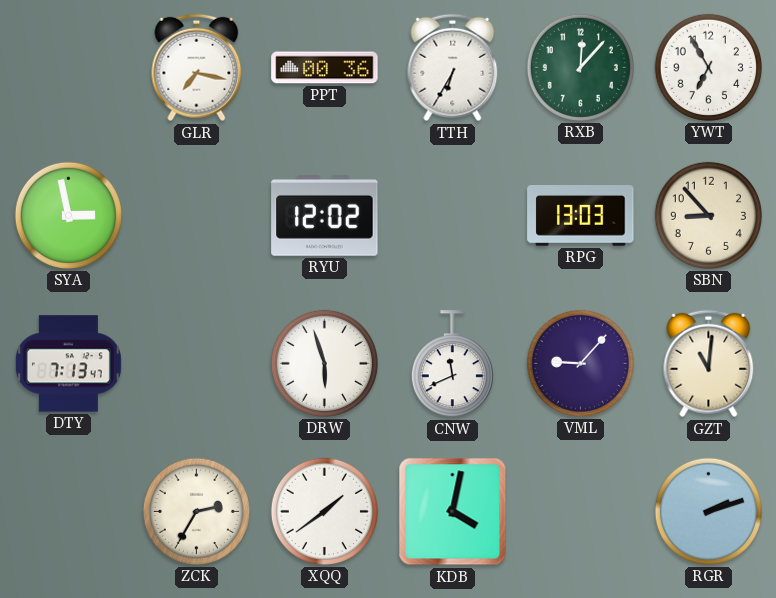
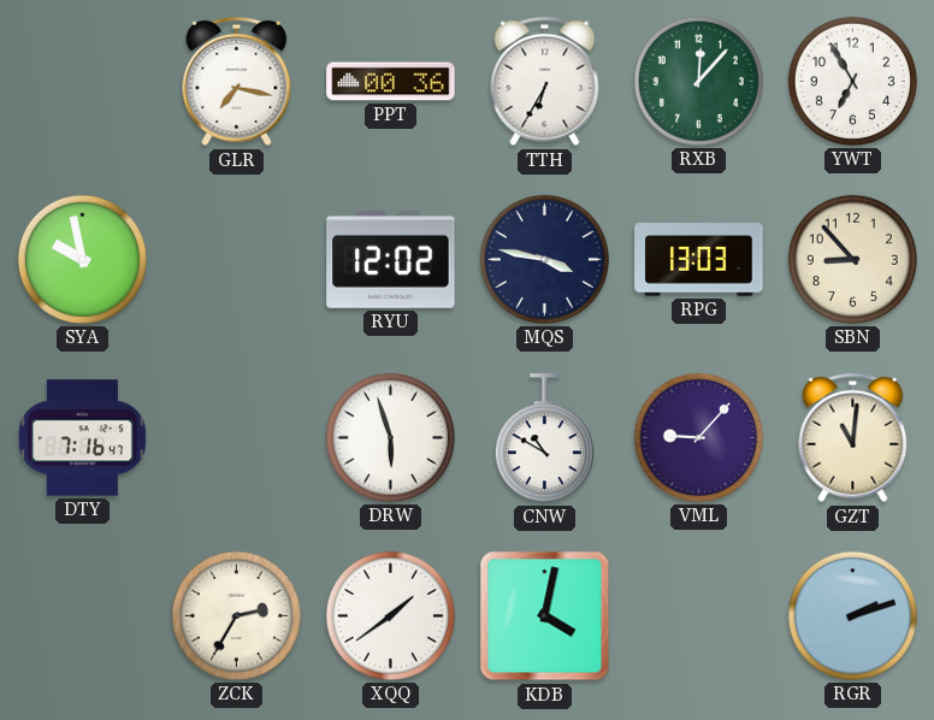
SYA: 2:58 -> 9:58 (82, 259)
MQS: none -> 3:47 (544, 259)
DTY: 7:13 -> 7:16 (82, 438)
CNW: 11:41 -> 10:50 (544, 438)
